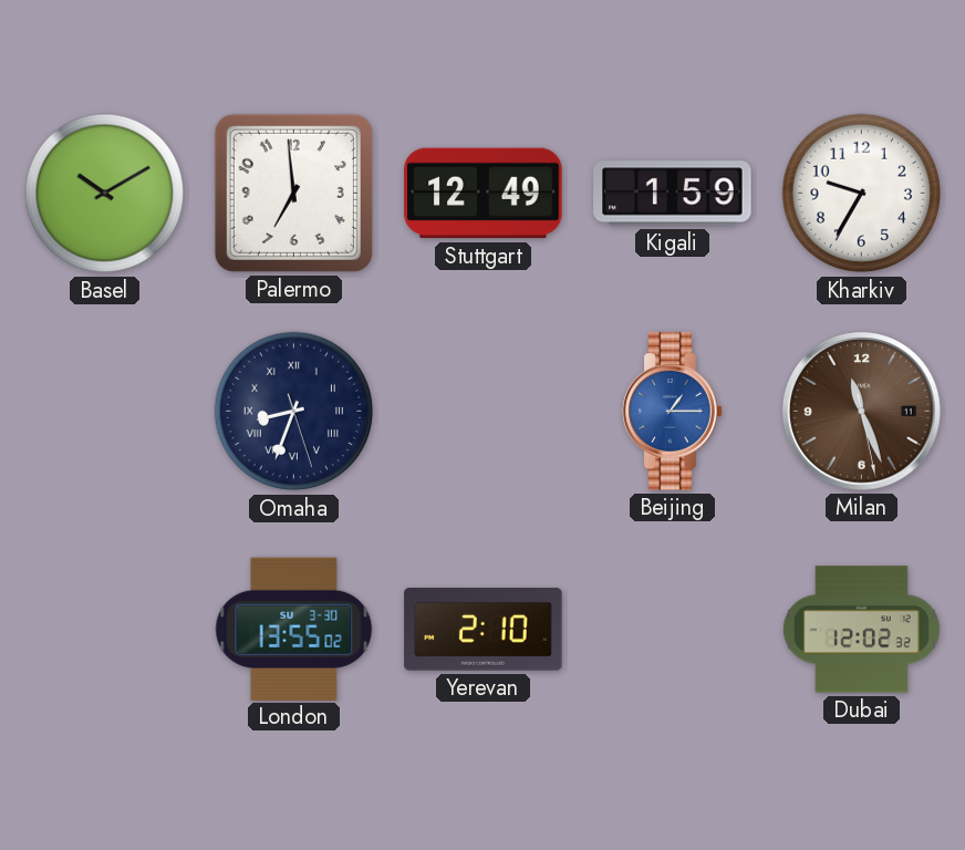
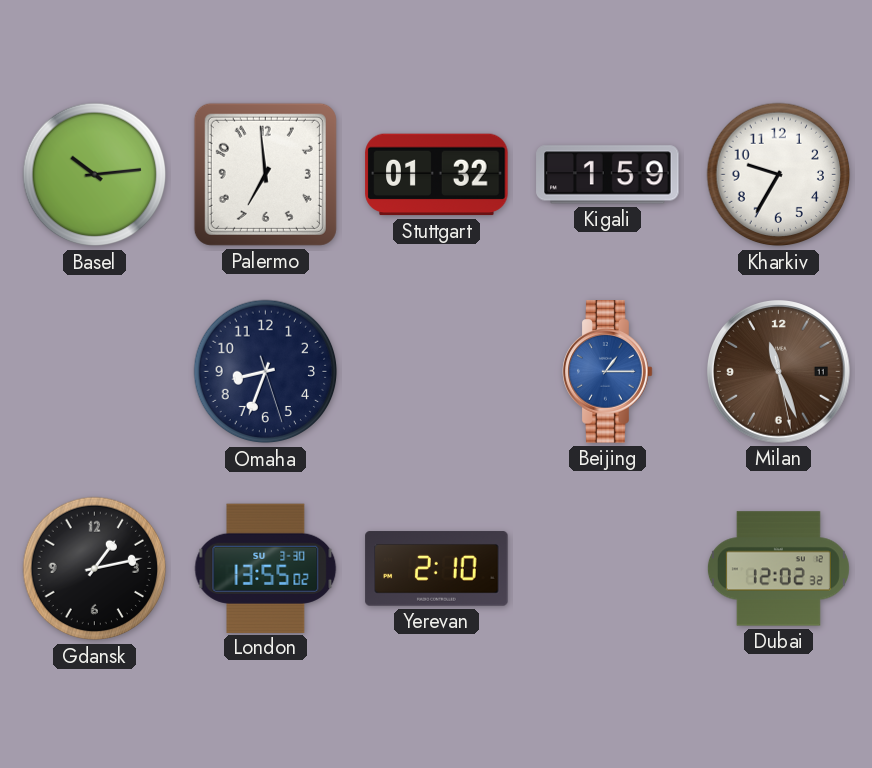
Basel: 10:10 -> 10:14 (95, 175)
Stuttgart: 12:49 -> 01:32 (437, 175)
Omaha numerals: Roman -> Arabic (266, 372)
Gdansk: none -> 1:13 (95, 569)
